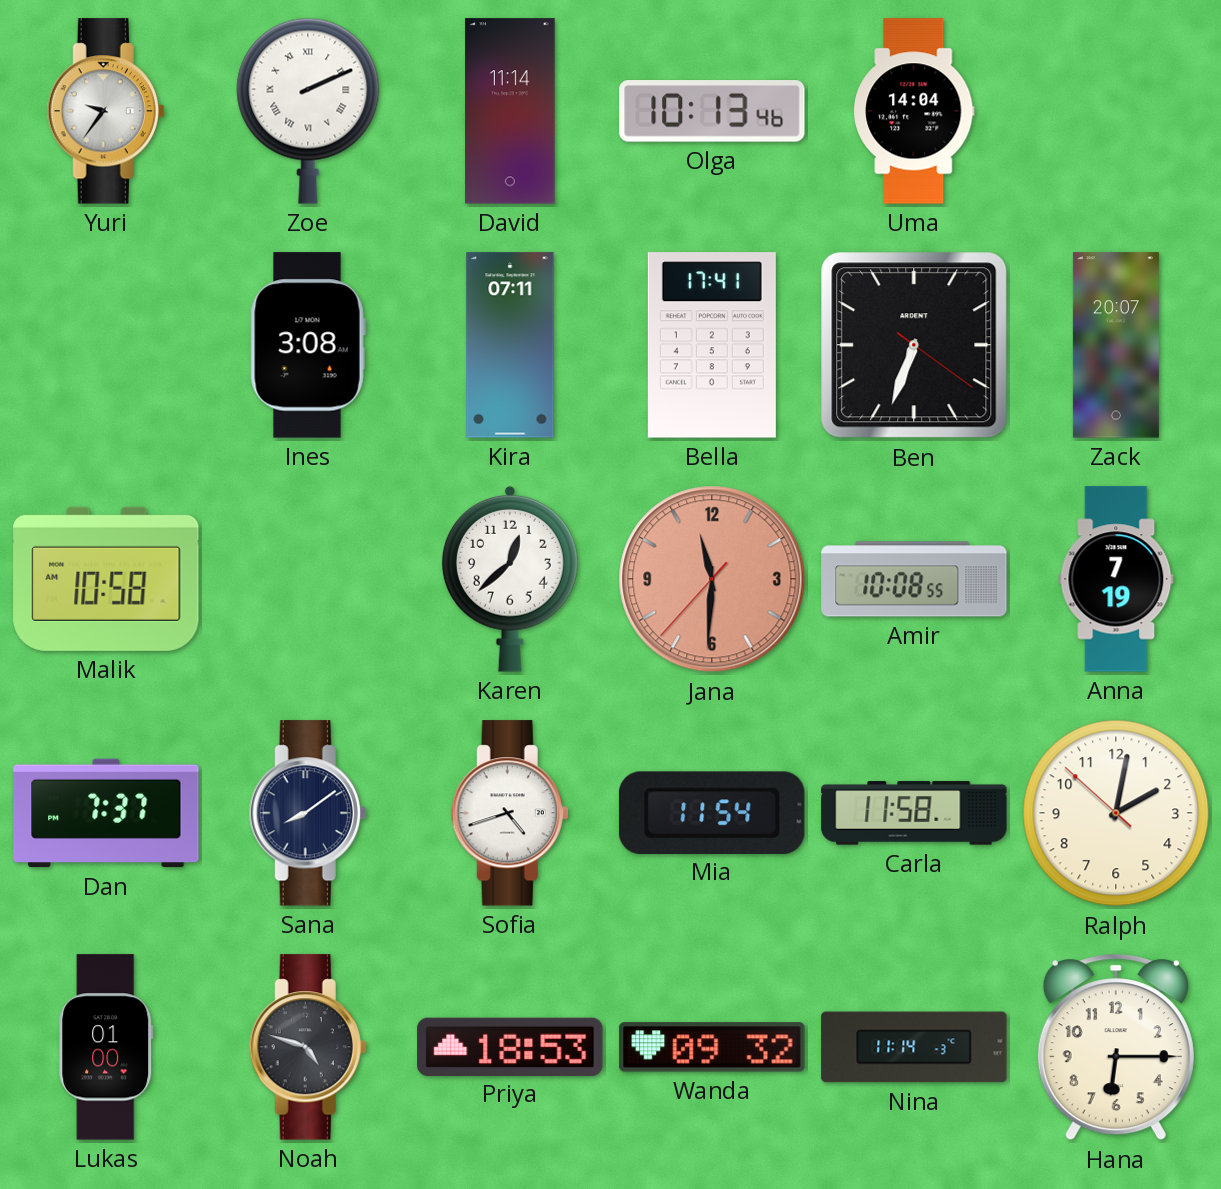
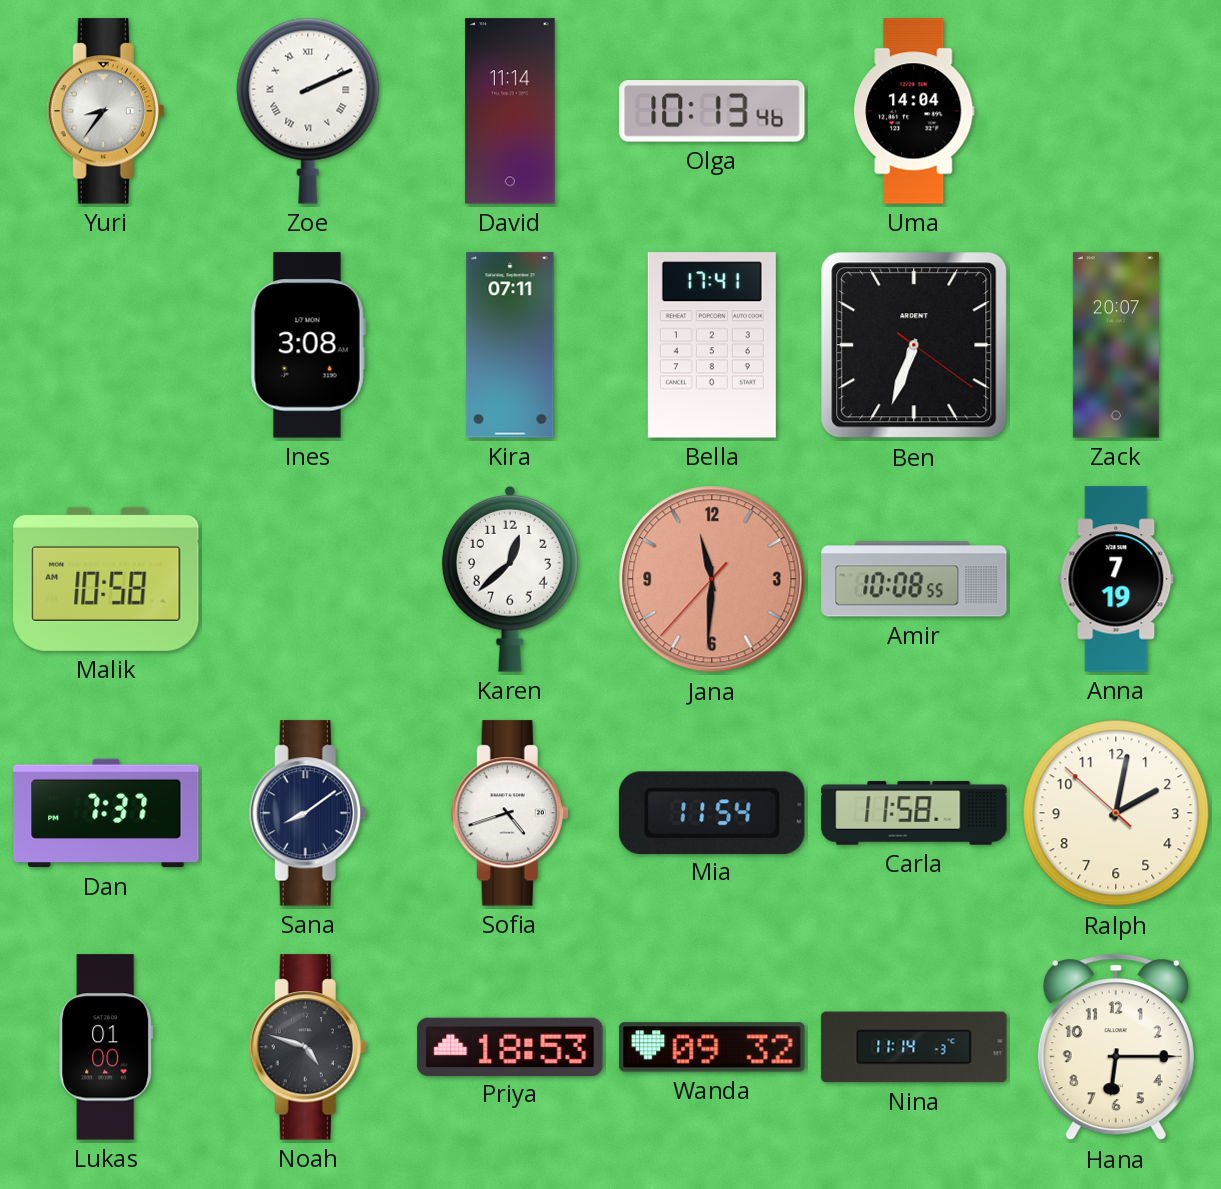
Yuri: 9:36 -> 8:36 (106, 111)
